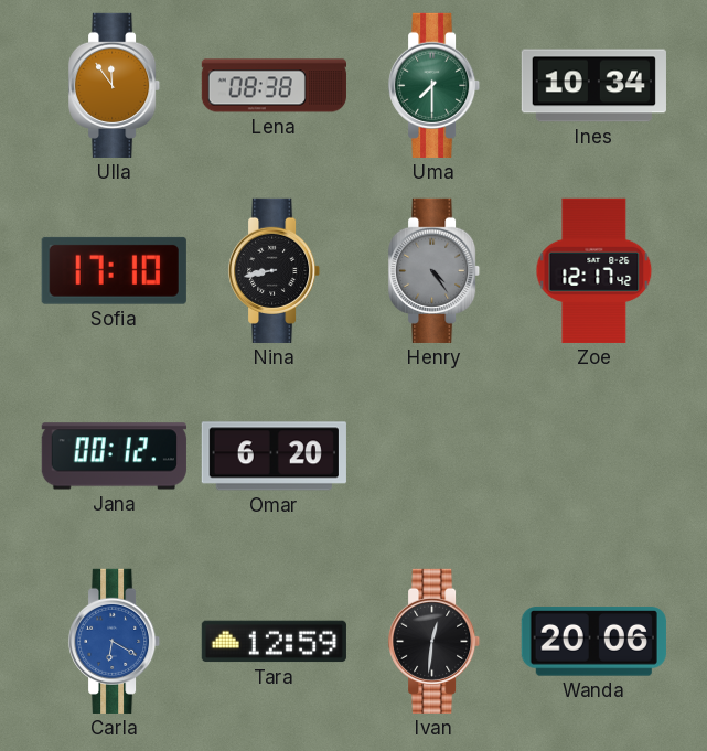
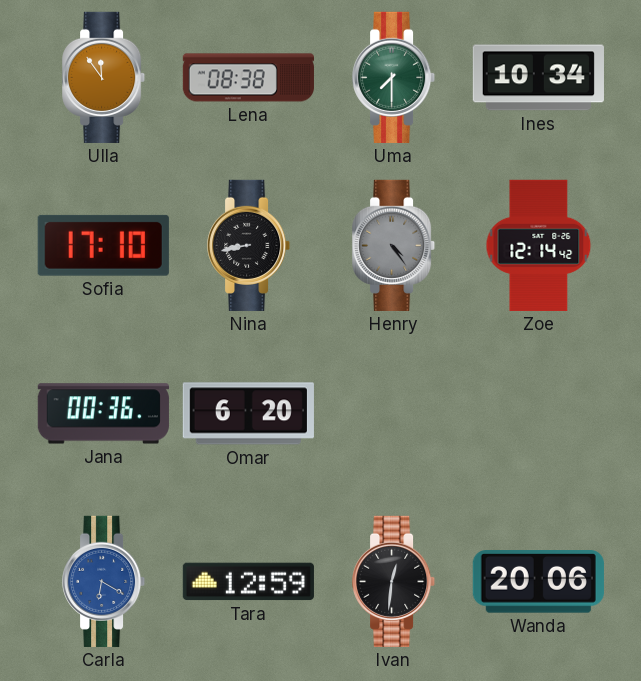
Zoe: 12:17 -> 12:14 (539, 245)
Jana: 00:12 -> 00:36 (103, 414)
